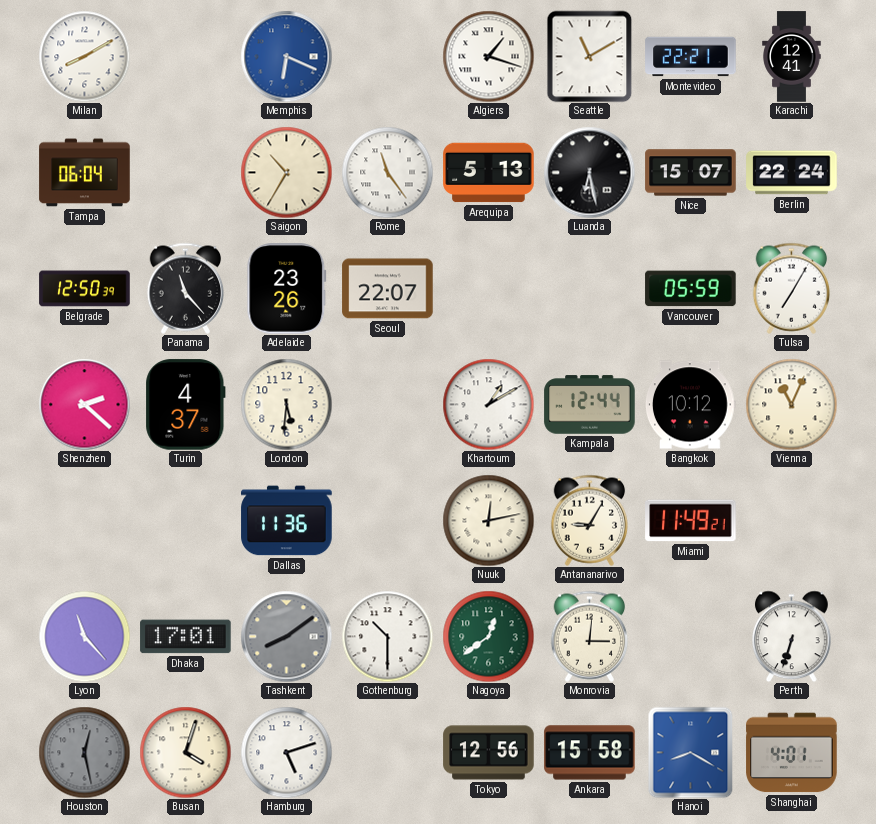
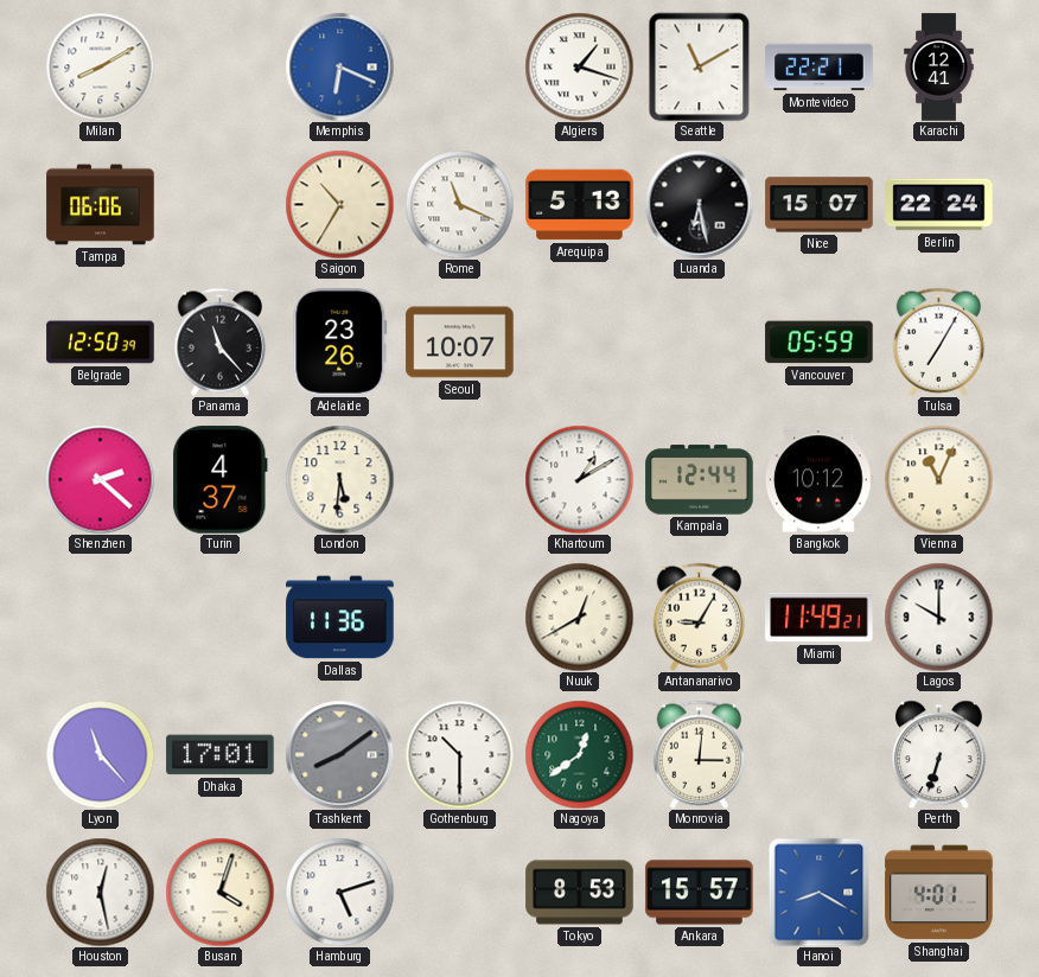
Tampa: 06:04 -> 06:06 (101, 205)
Rome: 11:24 -> 11:19 (459, 204)
Seoul: 22:07 -> 10:07 (460, 343)
Nuuk: 12:13 -> 12:40 (579, 617)
Lagos: none -> 10:00 (938, 617)
Houston dial: grey -> white (100, 892)
Tokyo: 12:56 -> 8:53 (580, 893)
Ankara: 15:58 -> 15:57 (700, 893)
